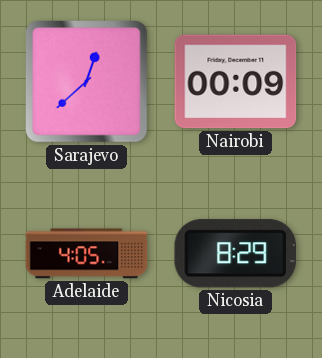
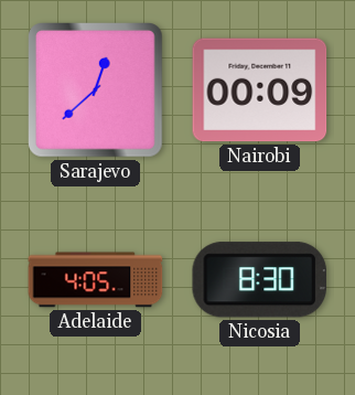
Nicosia: 8:29 -> 8:30 (259, 280)
